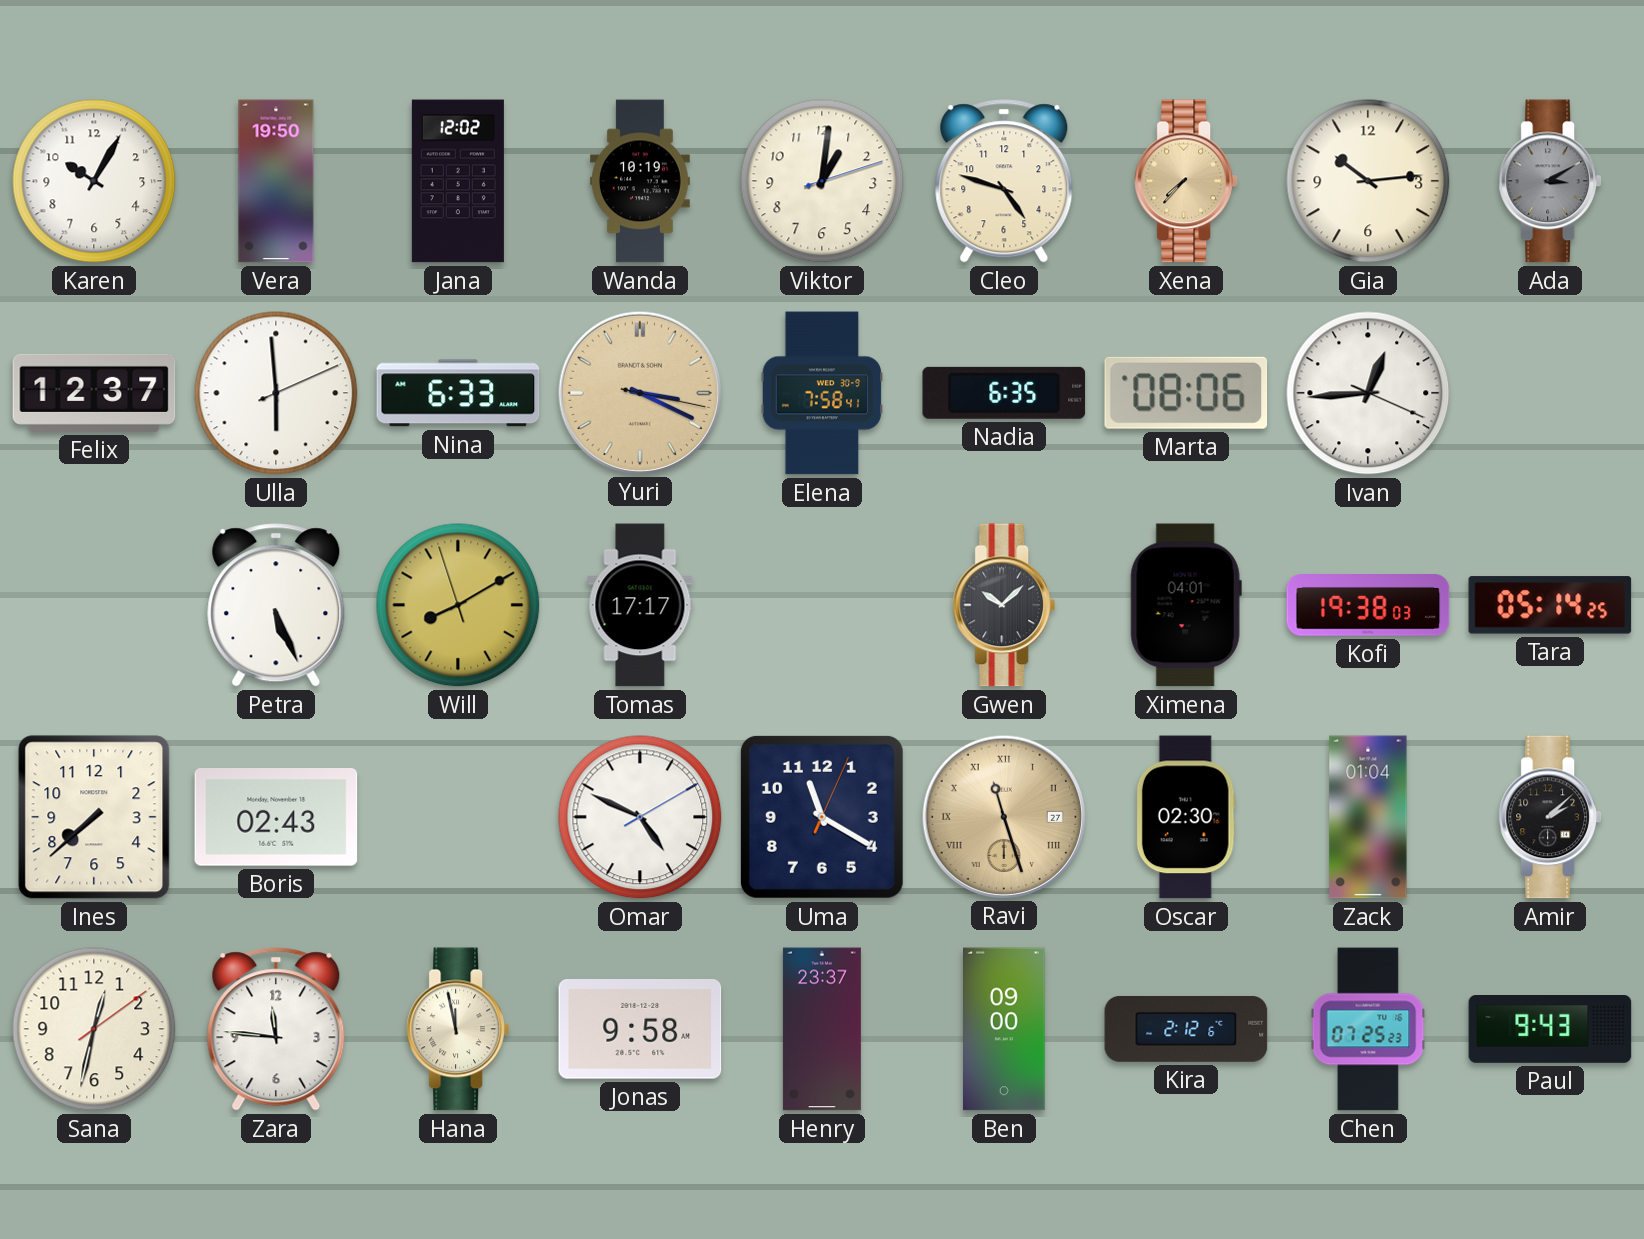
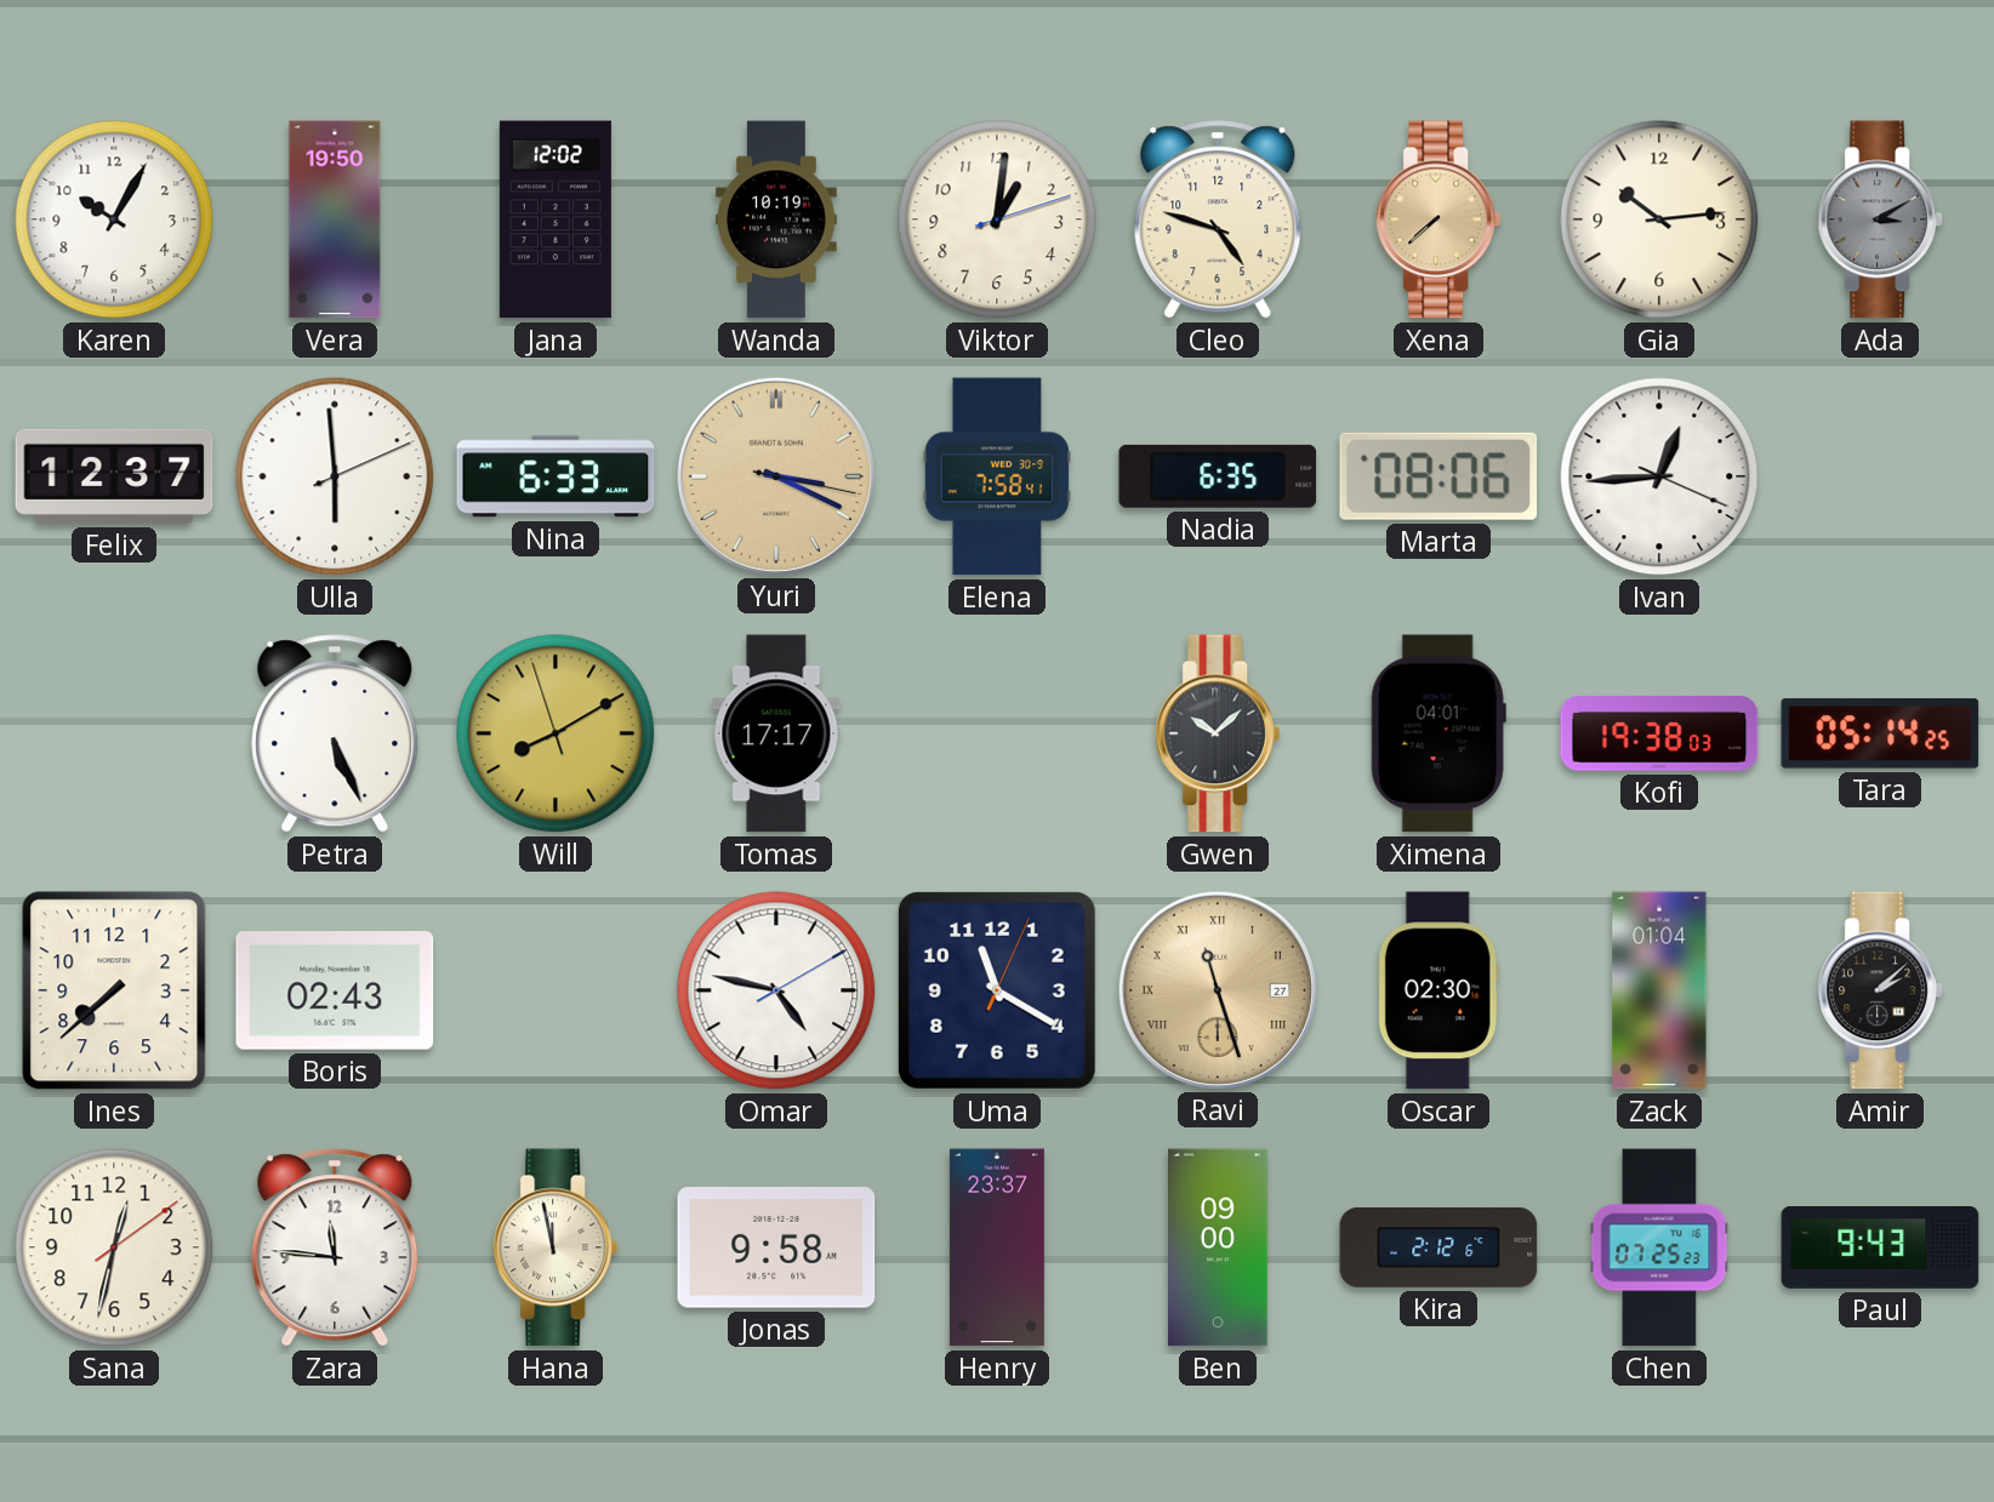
Xena: 7:37 -> 7:38 (1438, 219)
Omar: 4:49 -> 4:47 (776, 990)
